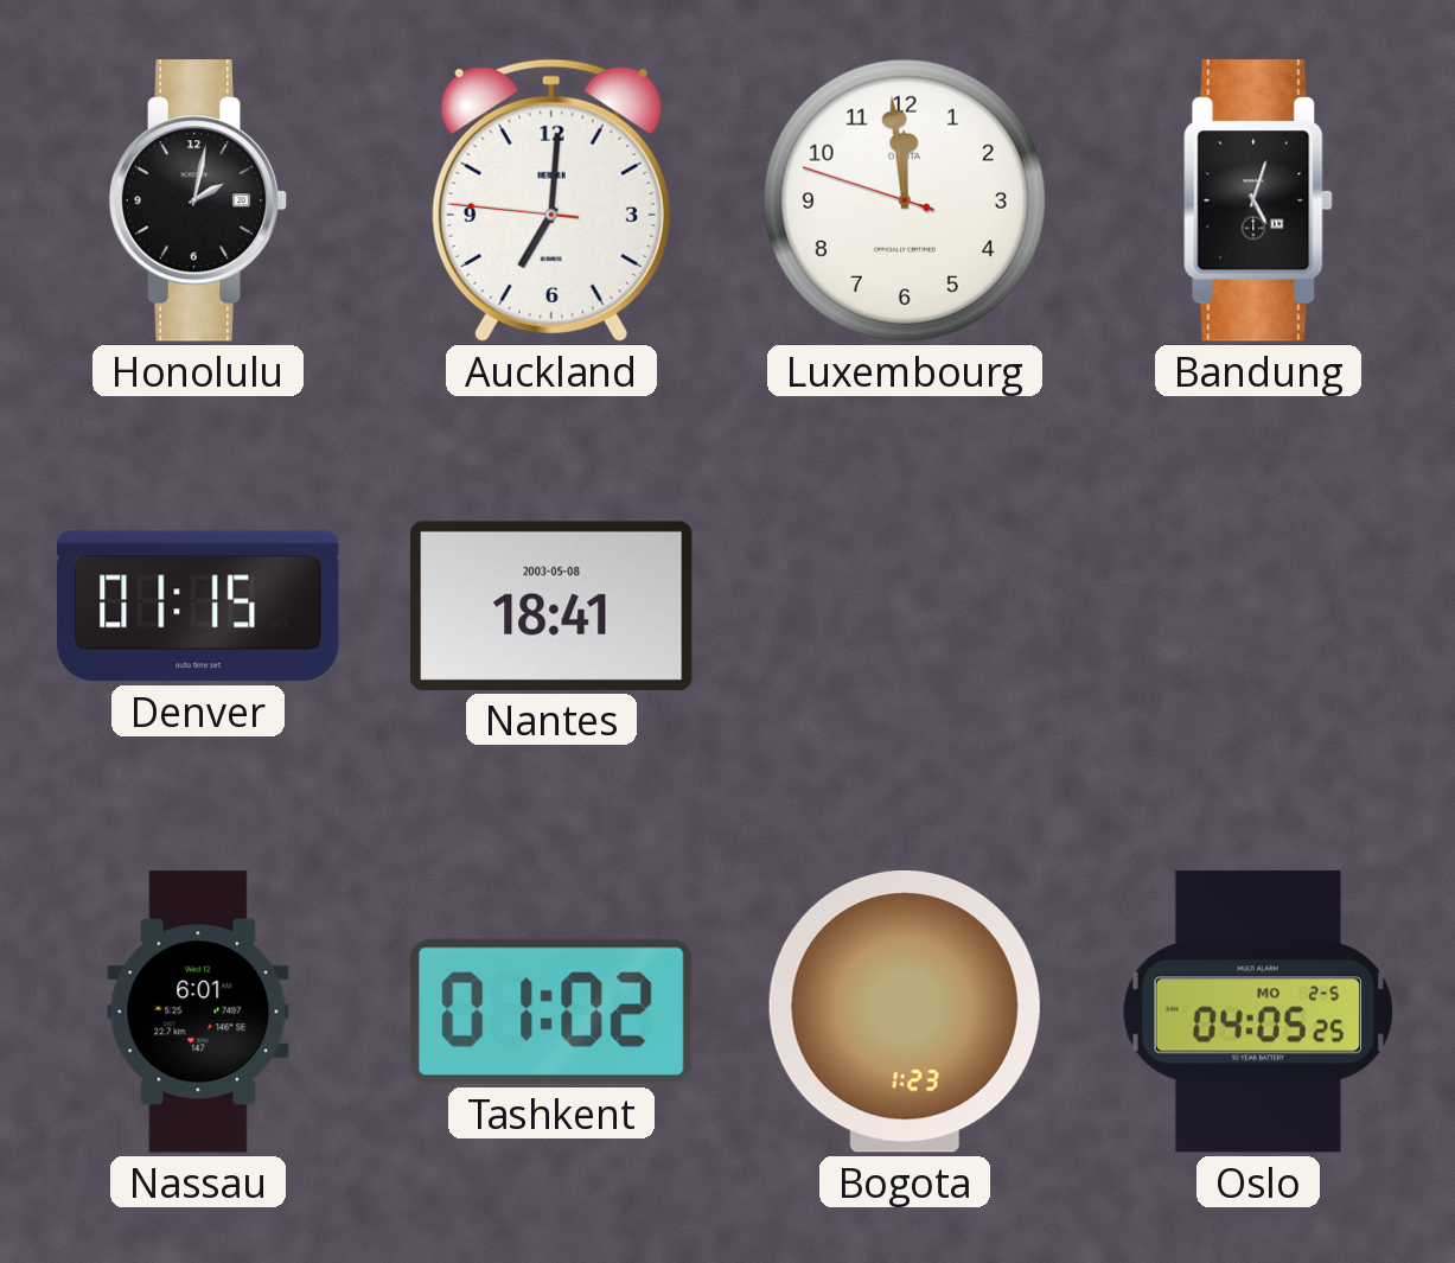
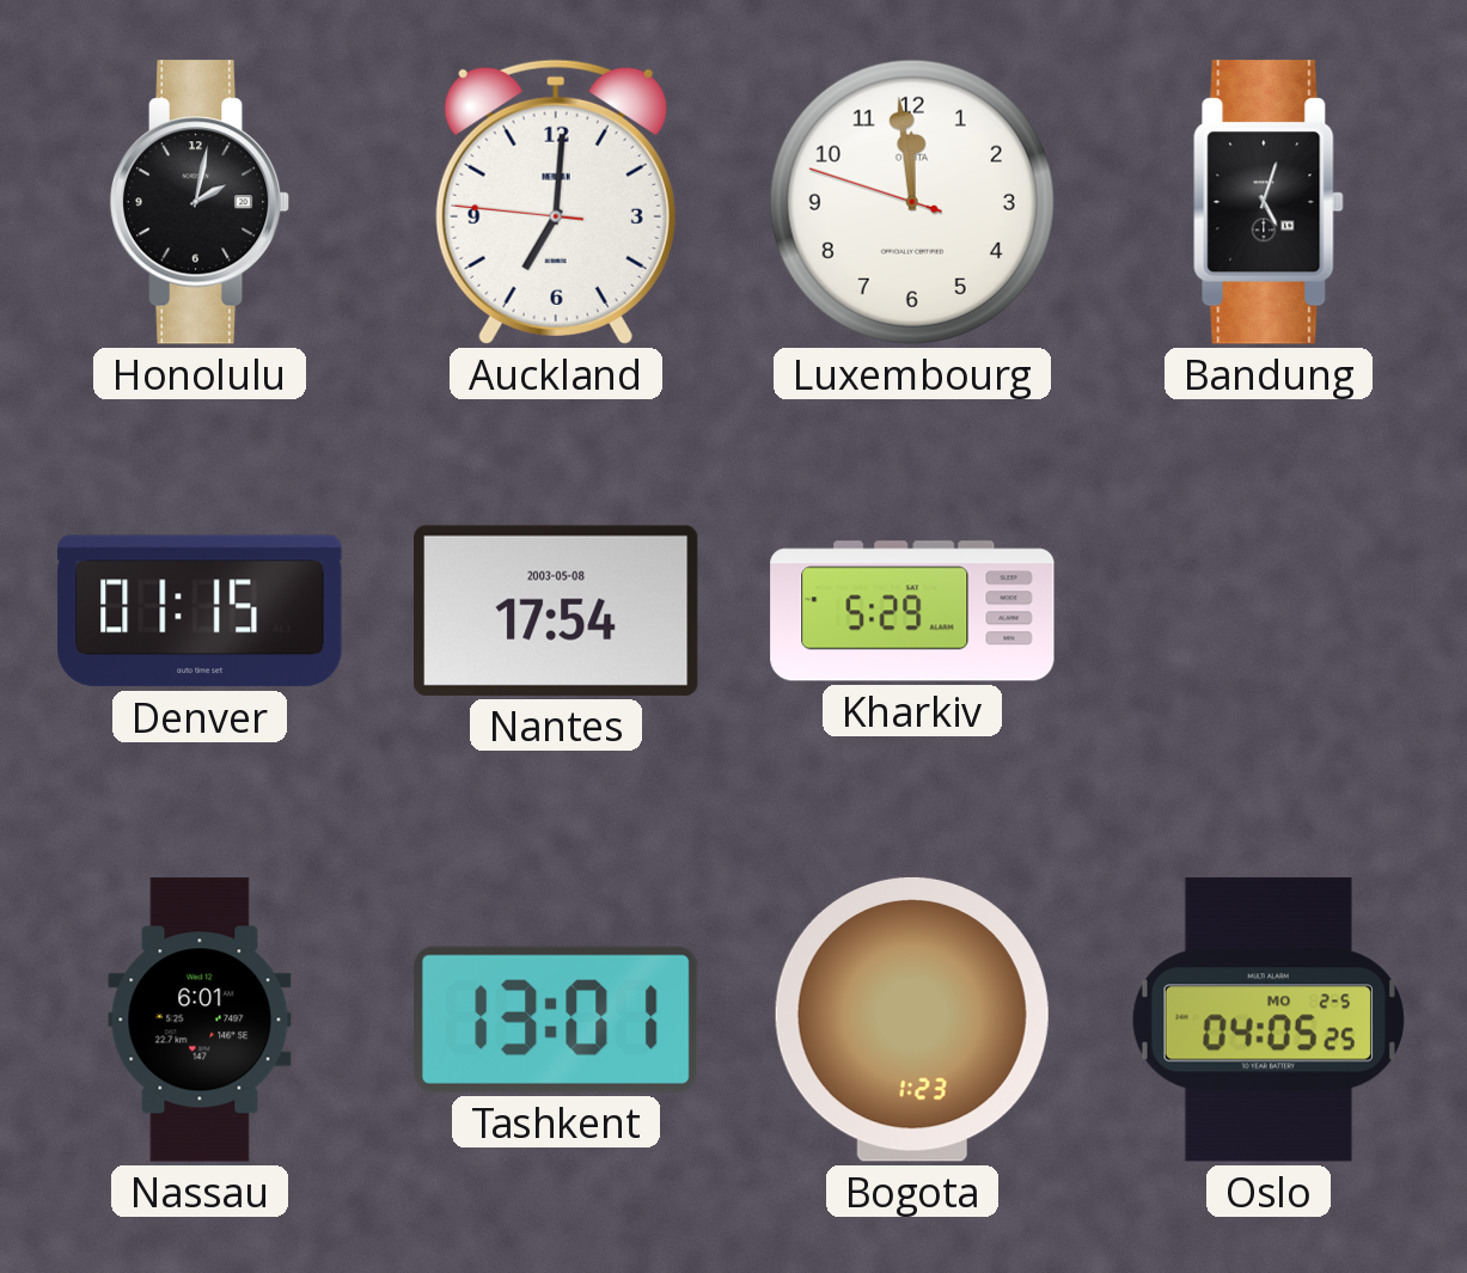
Nantes: 18:41 -> 17:54 (557, 611)
Kharkiv: none -> 5:29 (912, 611)
Tashkent: 01:02 -> 13:01 (556, 1020)
